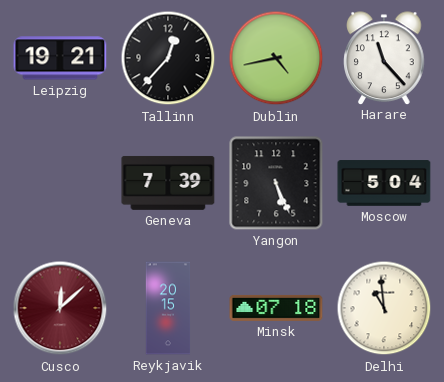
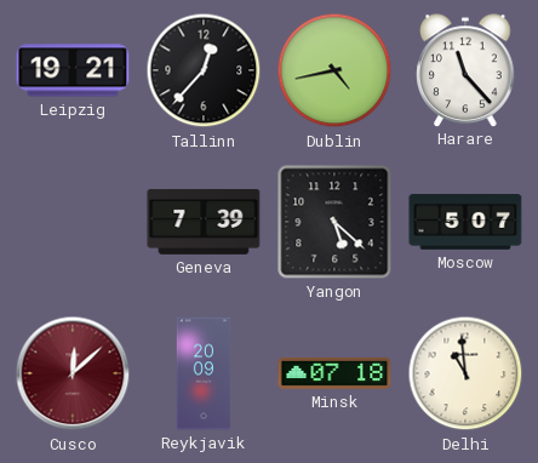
Yangon: 5:26 -> 5:22 (334, 222)
Moscow: 5:04 -> 5:07 (465, 222)
Reykjavik: 20:15 -> 20:09 (204, 373)
